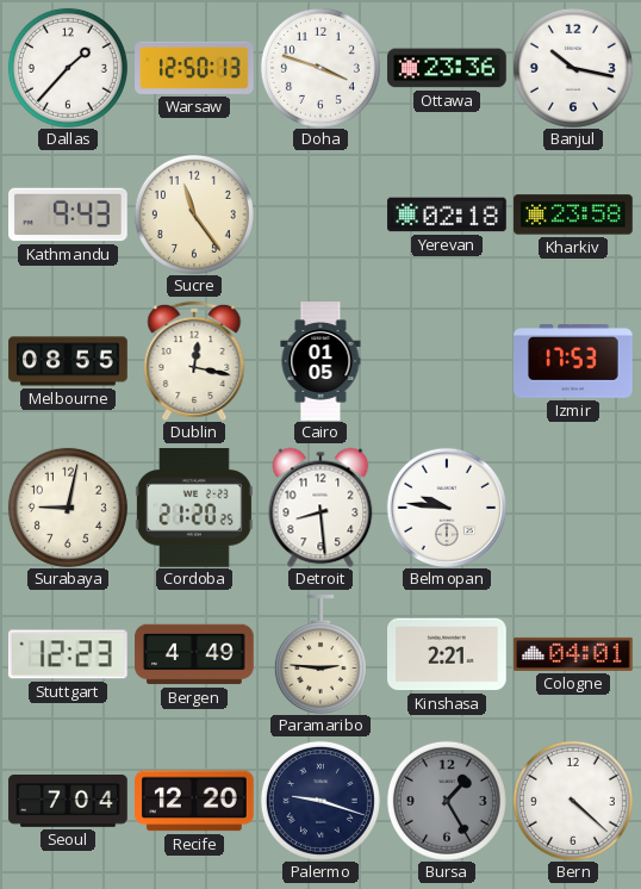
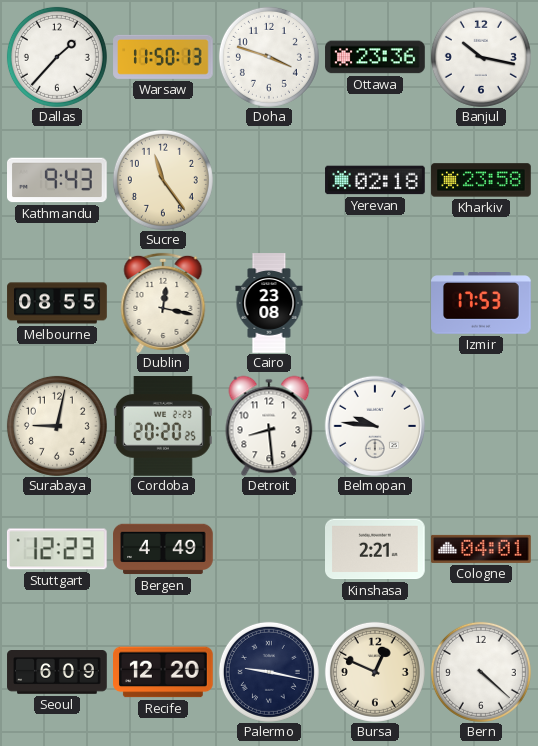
Warsaw: 12:50 -> 11:50 (163, 57)
Cairo: 01:05 -> 23:08 (269, 303)
Cordoba: 21:20 -> 20:20 (163, 427)
Paramaribo: 2:46 -> none (320, 654)
Seoul: 7:04 -> 6:09 (57, 672)
Palermo: 9:18 -> 9:17 (269, 672)
Bursa: 1:25 -> 12:49 (375, 672)
Bursa dial: grey -> cream (375, 672)
